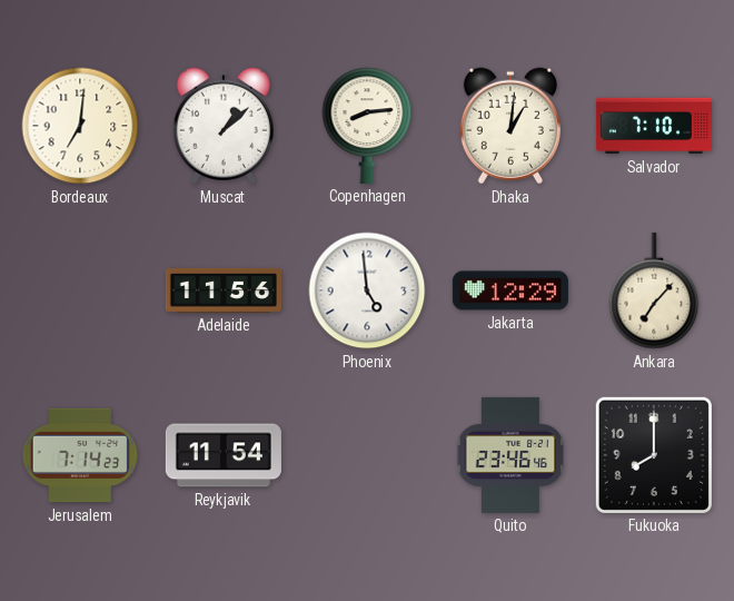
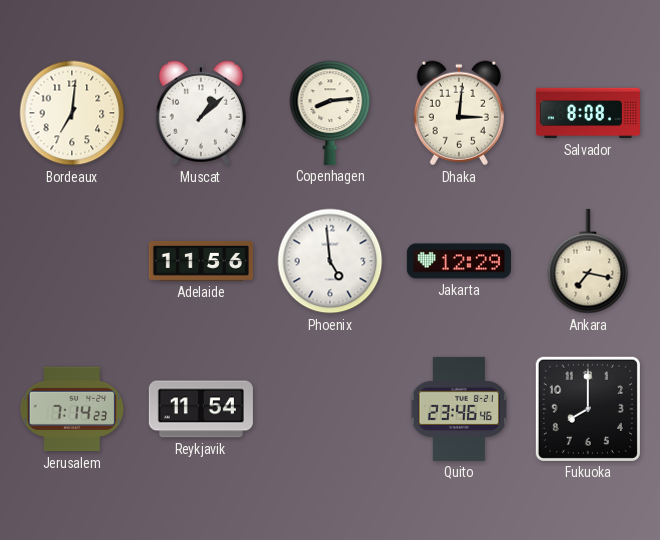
Dhaka: 1:01 -> 3:01 (459, 113)
Salvador: 7:10 -> 8:08 (588, 113)
Ankara: 7:07 -> 7:17 (588, 261)
